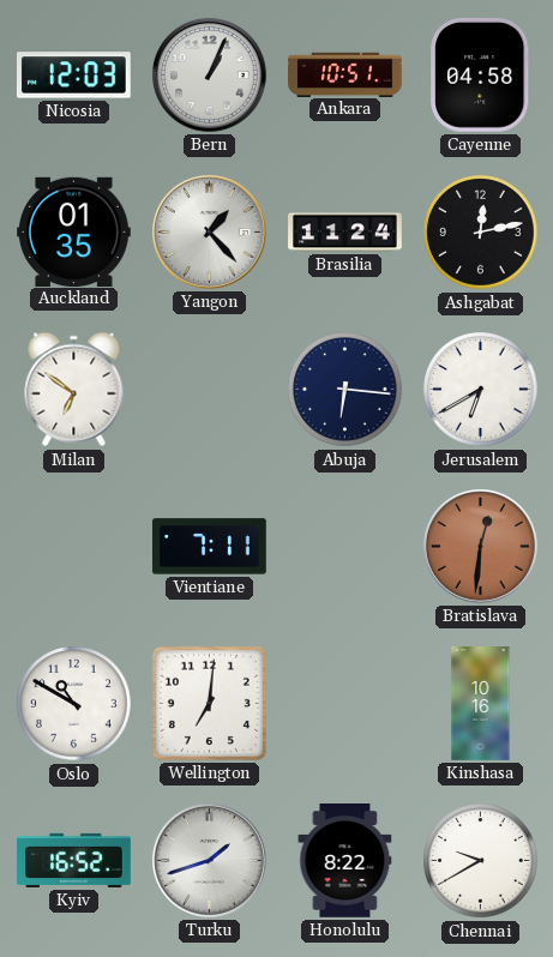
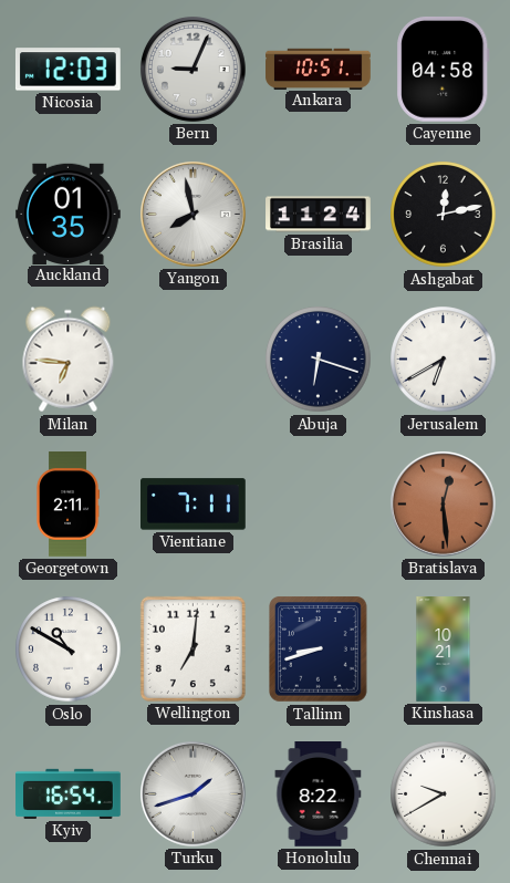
Bern: 1:04 -> 9:04 (194, 70)
Yangon: 1:23 -> 7:58 (194, 215)
Milan: 6:51 -> 6:46 (69, 360)
Abuja: 6:16 -> 6:18 (319, 360)
Georgetown: none -> 2:11 (67, 505)
Bratislava: 12:31 -> 12:29 (444, 505)
Tallinn: none -> 8:42 (319, 650)
Kinshasa: 10:16 -> 10:21 (444, 650)
Kyiv: 16:52 -> 16:54 (69, 793)
